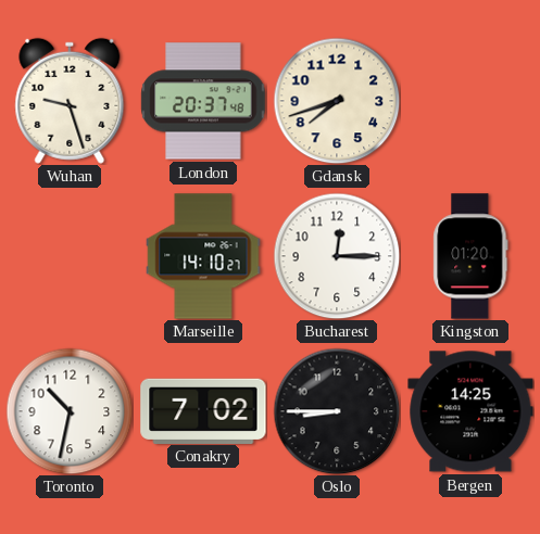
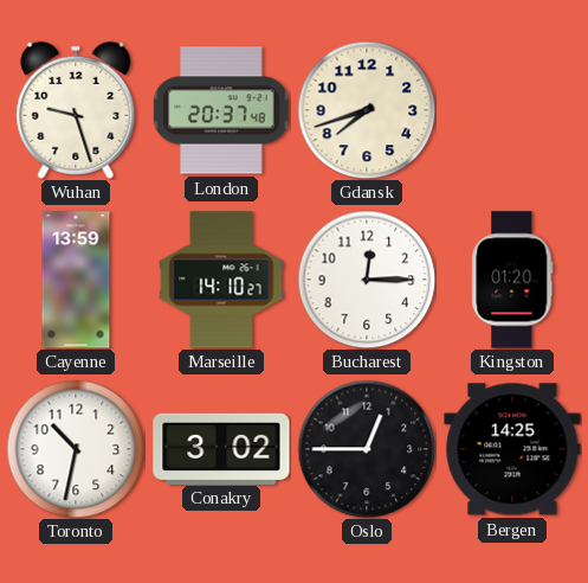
Cayenne: none -> 13:59 (76, 280)
Conakry: 7:02 -> 3:02 (221, 448)
Oslo: 8:45 -> 12:45 (367, 449)
